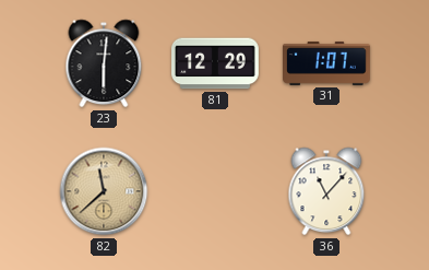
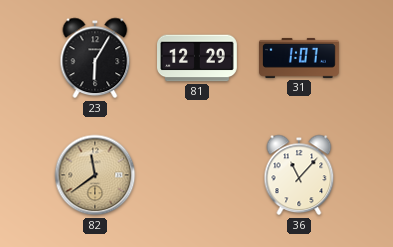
23: 6:01 -> 6:05 (95, 58)
82: 11:38 -> 11:39 (95, 175)
